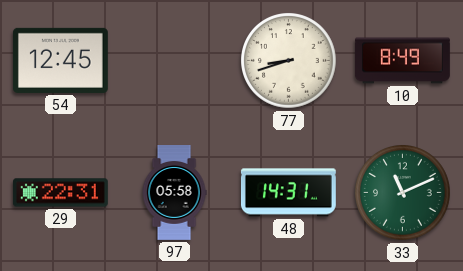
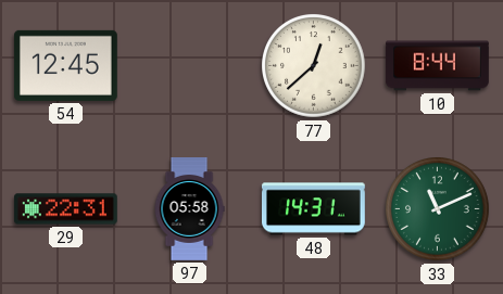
77: 8:42 -> 12:38 (314, 66)
10: 8:49 -> 8:44 (437, 66)
